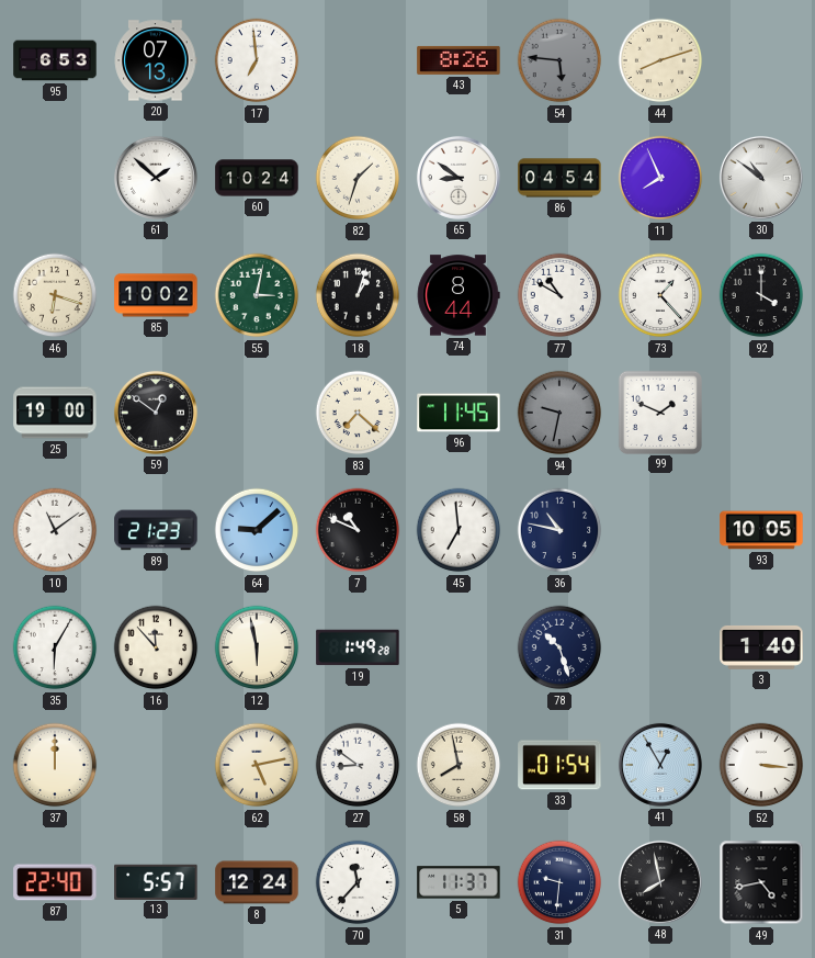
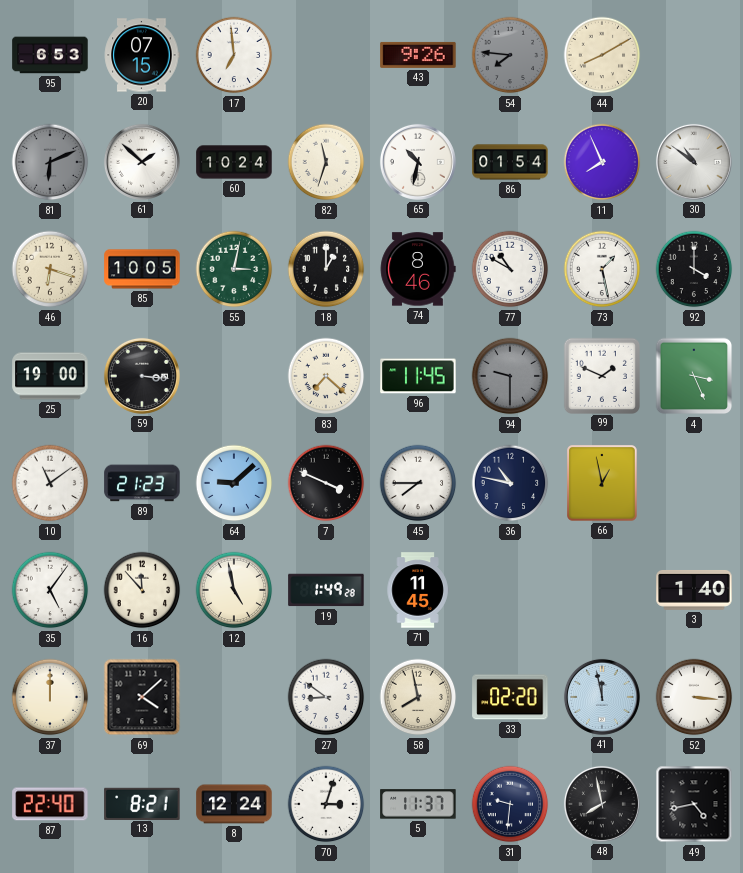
20: 07:13 -> 07:15 (142, 55)
43: 8:26 -> 9:26 (418, 55)
54: 5:46 -> 7:46 (510, 55)
44: 8:12 -> 8:10 (602, 55)
81: none -> 6:11 (50, 162)
82: 1:33 -> 11:33 (326, 162)
65: 8:51 -> 10:32 (418, 162)
86: 04:54 -> 01:54 (510, 162)
85: 10:02 -> 10:05 (142, 269)
18: 1:03 -> 1:00 (326, 269)
74: 8:44 -> 8:46 (418, 269)
73: 1:23 -> 1:28 (602, 269)
59: 12:51 -> 3:16 (142, 376)
94: 9:32 -> 9:30 (510, 376)
4: none -> 3:26 (694, 376)
7: 10:49 -> 3:49 (326, 483)
45: 6:59 -> 7:45 (418, 483)
66: none -> 12:58 (603, 484)
93: 10:05 -> none (761, 530)
35: 6:05 -> 5:06 (50, 590)
12: 5:58 -> 4:58 (234, 590)
71: none -> 11:45 (418, 590)
78: 10:27 -> none (559, 647)
69: none -> 4:08 (142, 697)
62: 5:13 -> none (257, 765)
33: 01:54 -> 02:20 (510, 697)
41: 12:55 -> 11:58 (602, 697)
13: 5:57 -> 8:21 (142, 803)
70: 11:37 -> 3:03 (326, 804)
